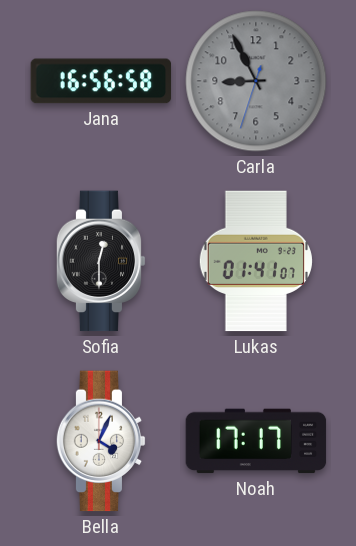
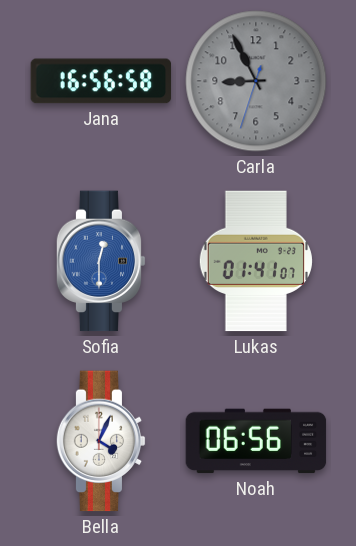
Sofia dial: black -> blue (101, 261)
Noah: 17:17 -> 06:56 (256, 441)
